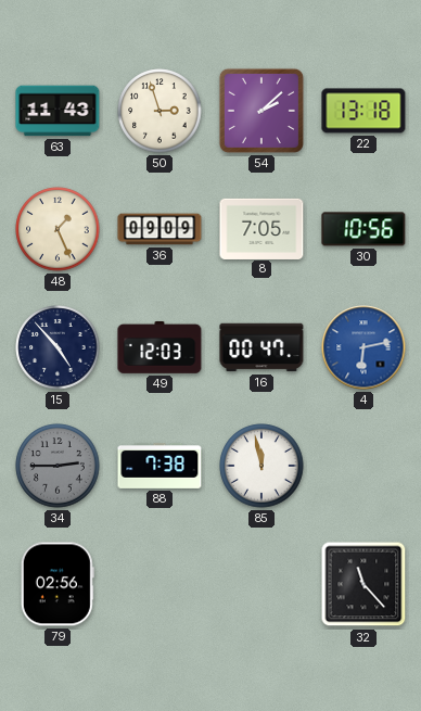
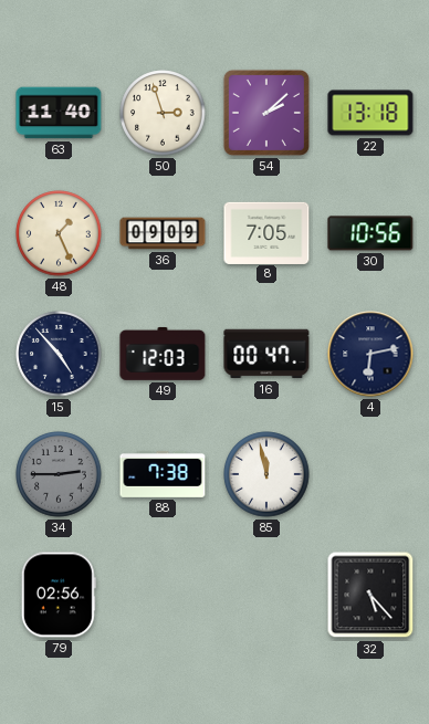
63: 11:43 -> 11:40 (59, 113)
4 dial: blue -> navy (370, 354)
32: 11:23 -> 5:23 (370, 595)
